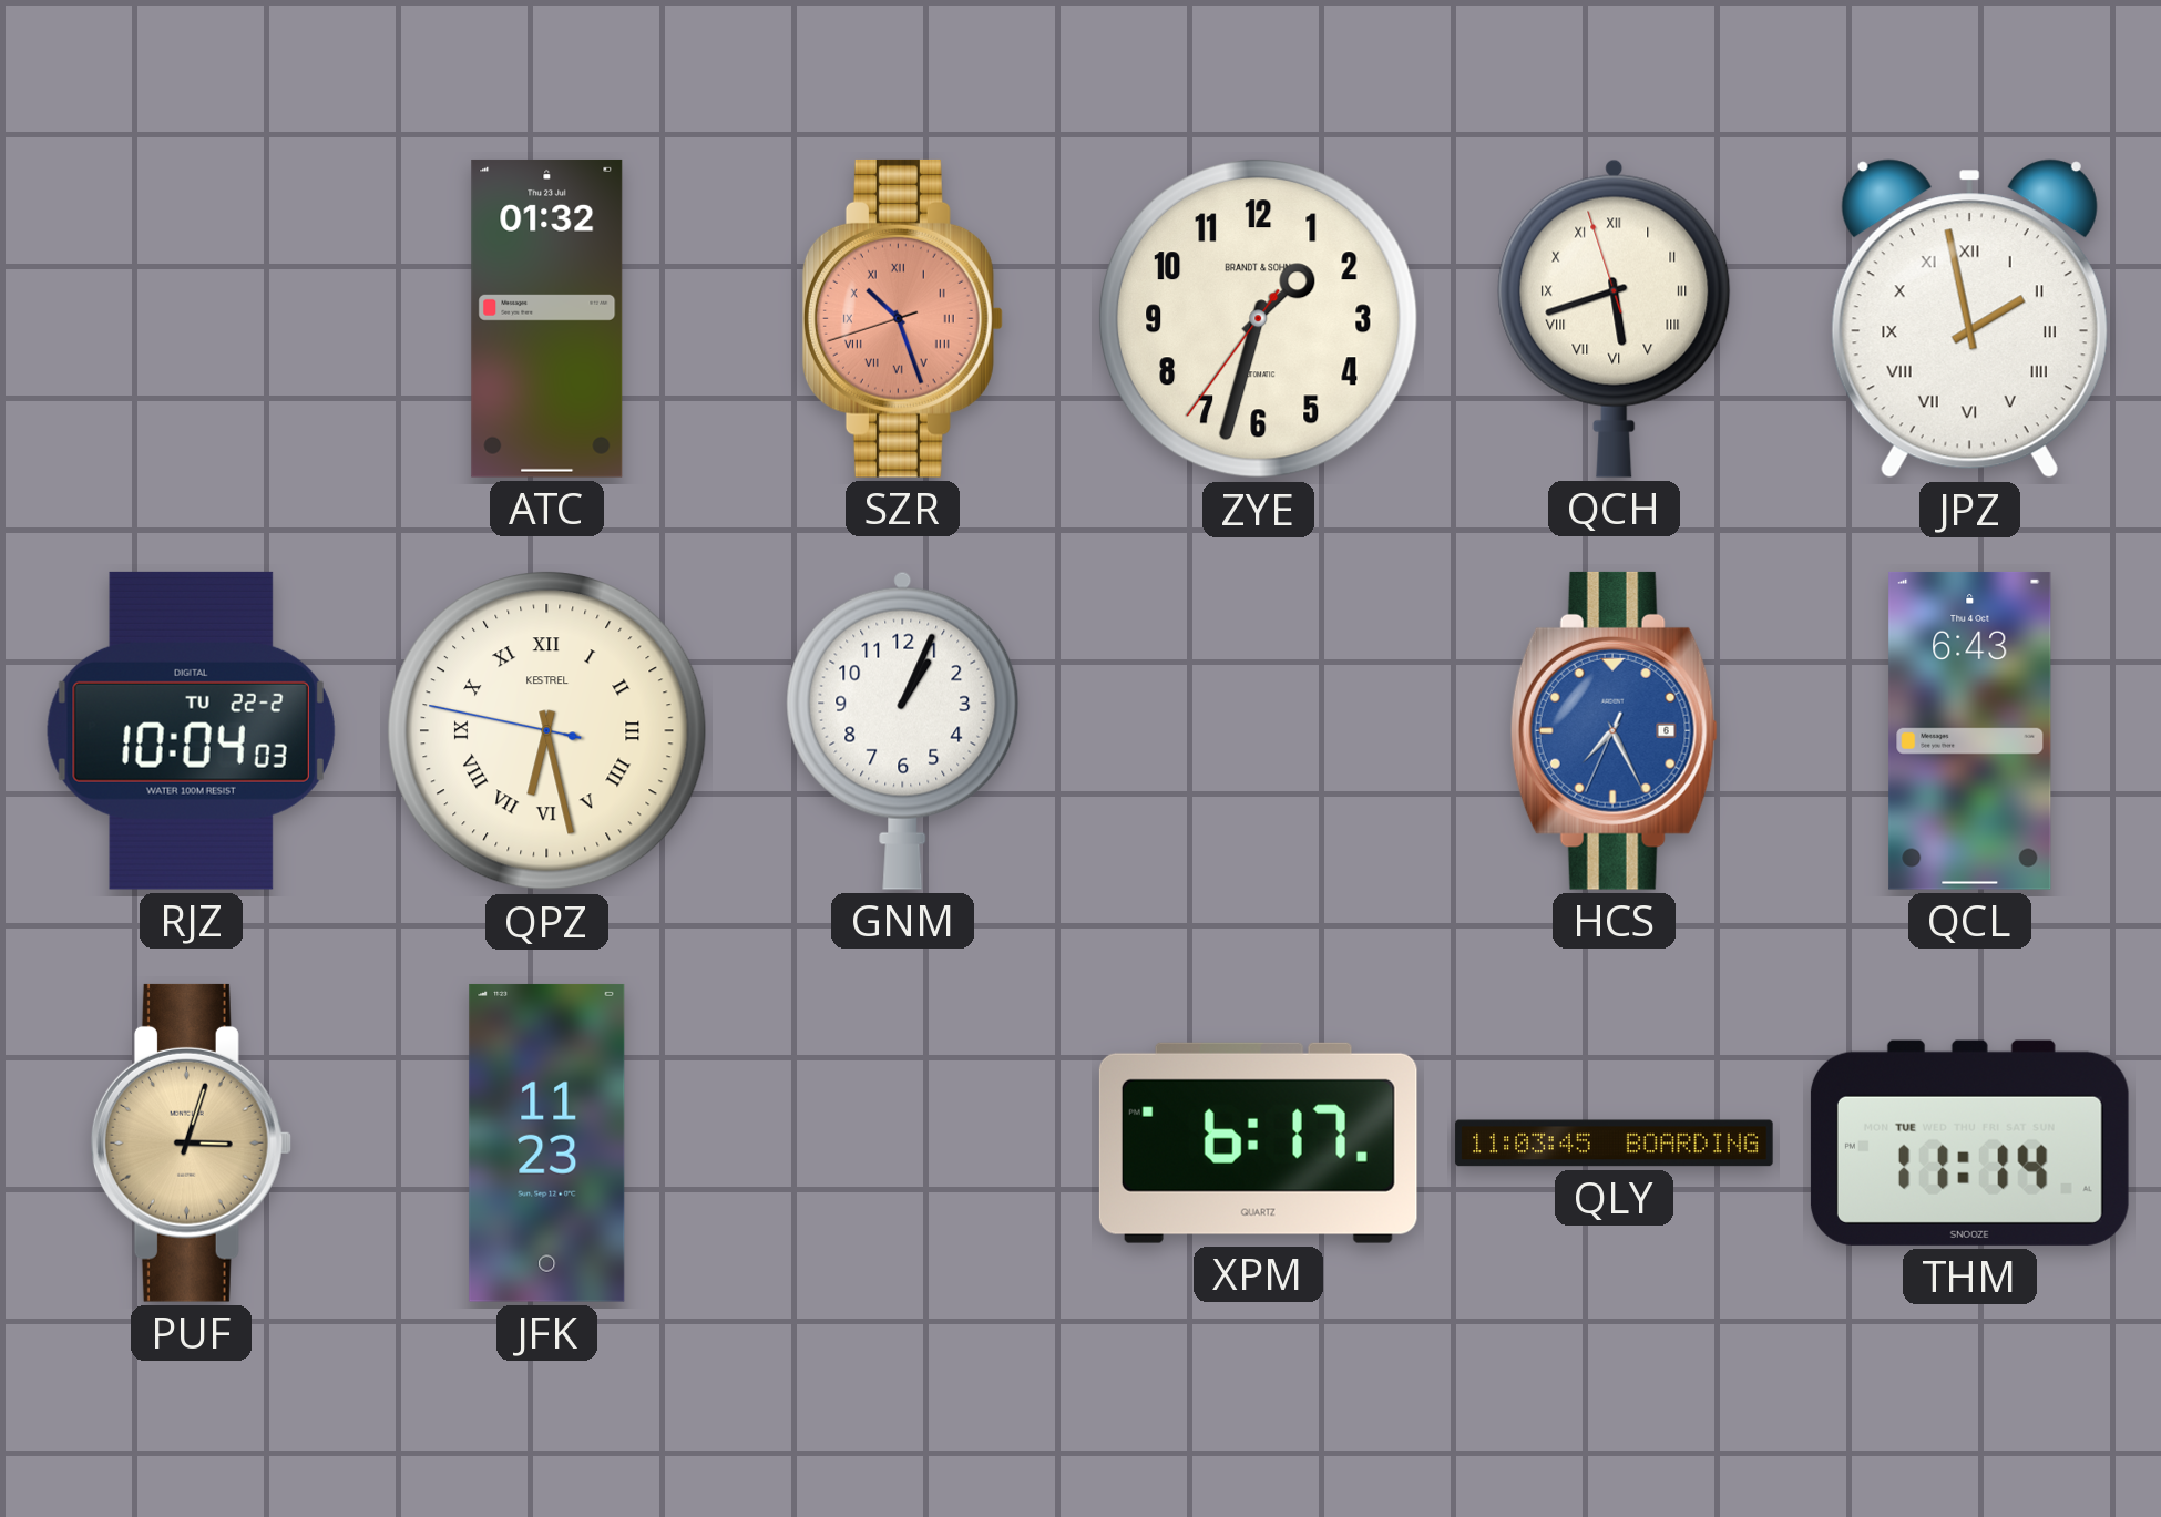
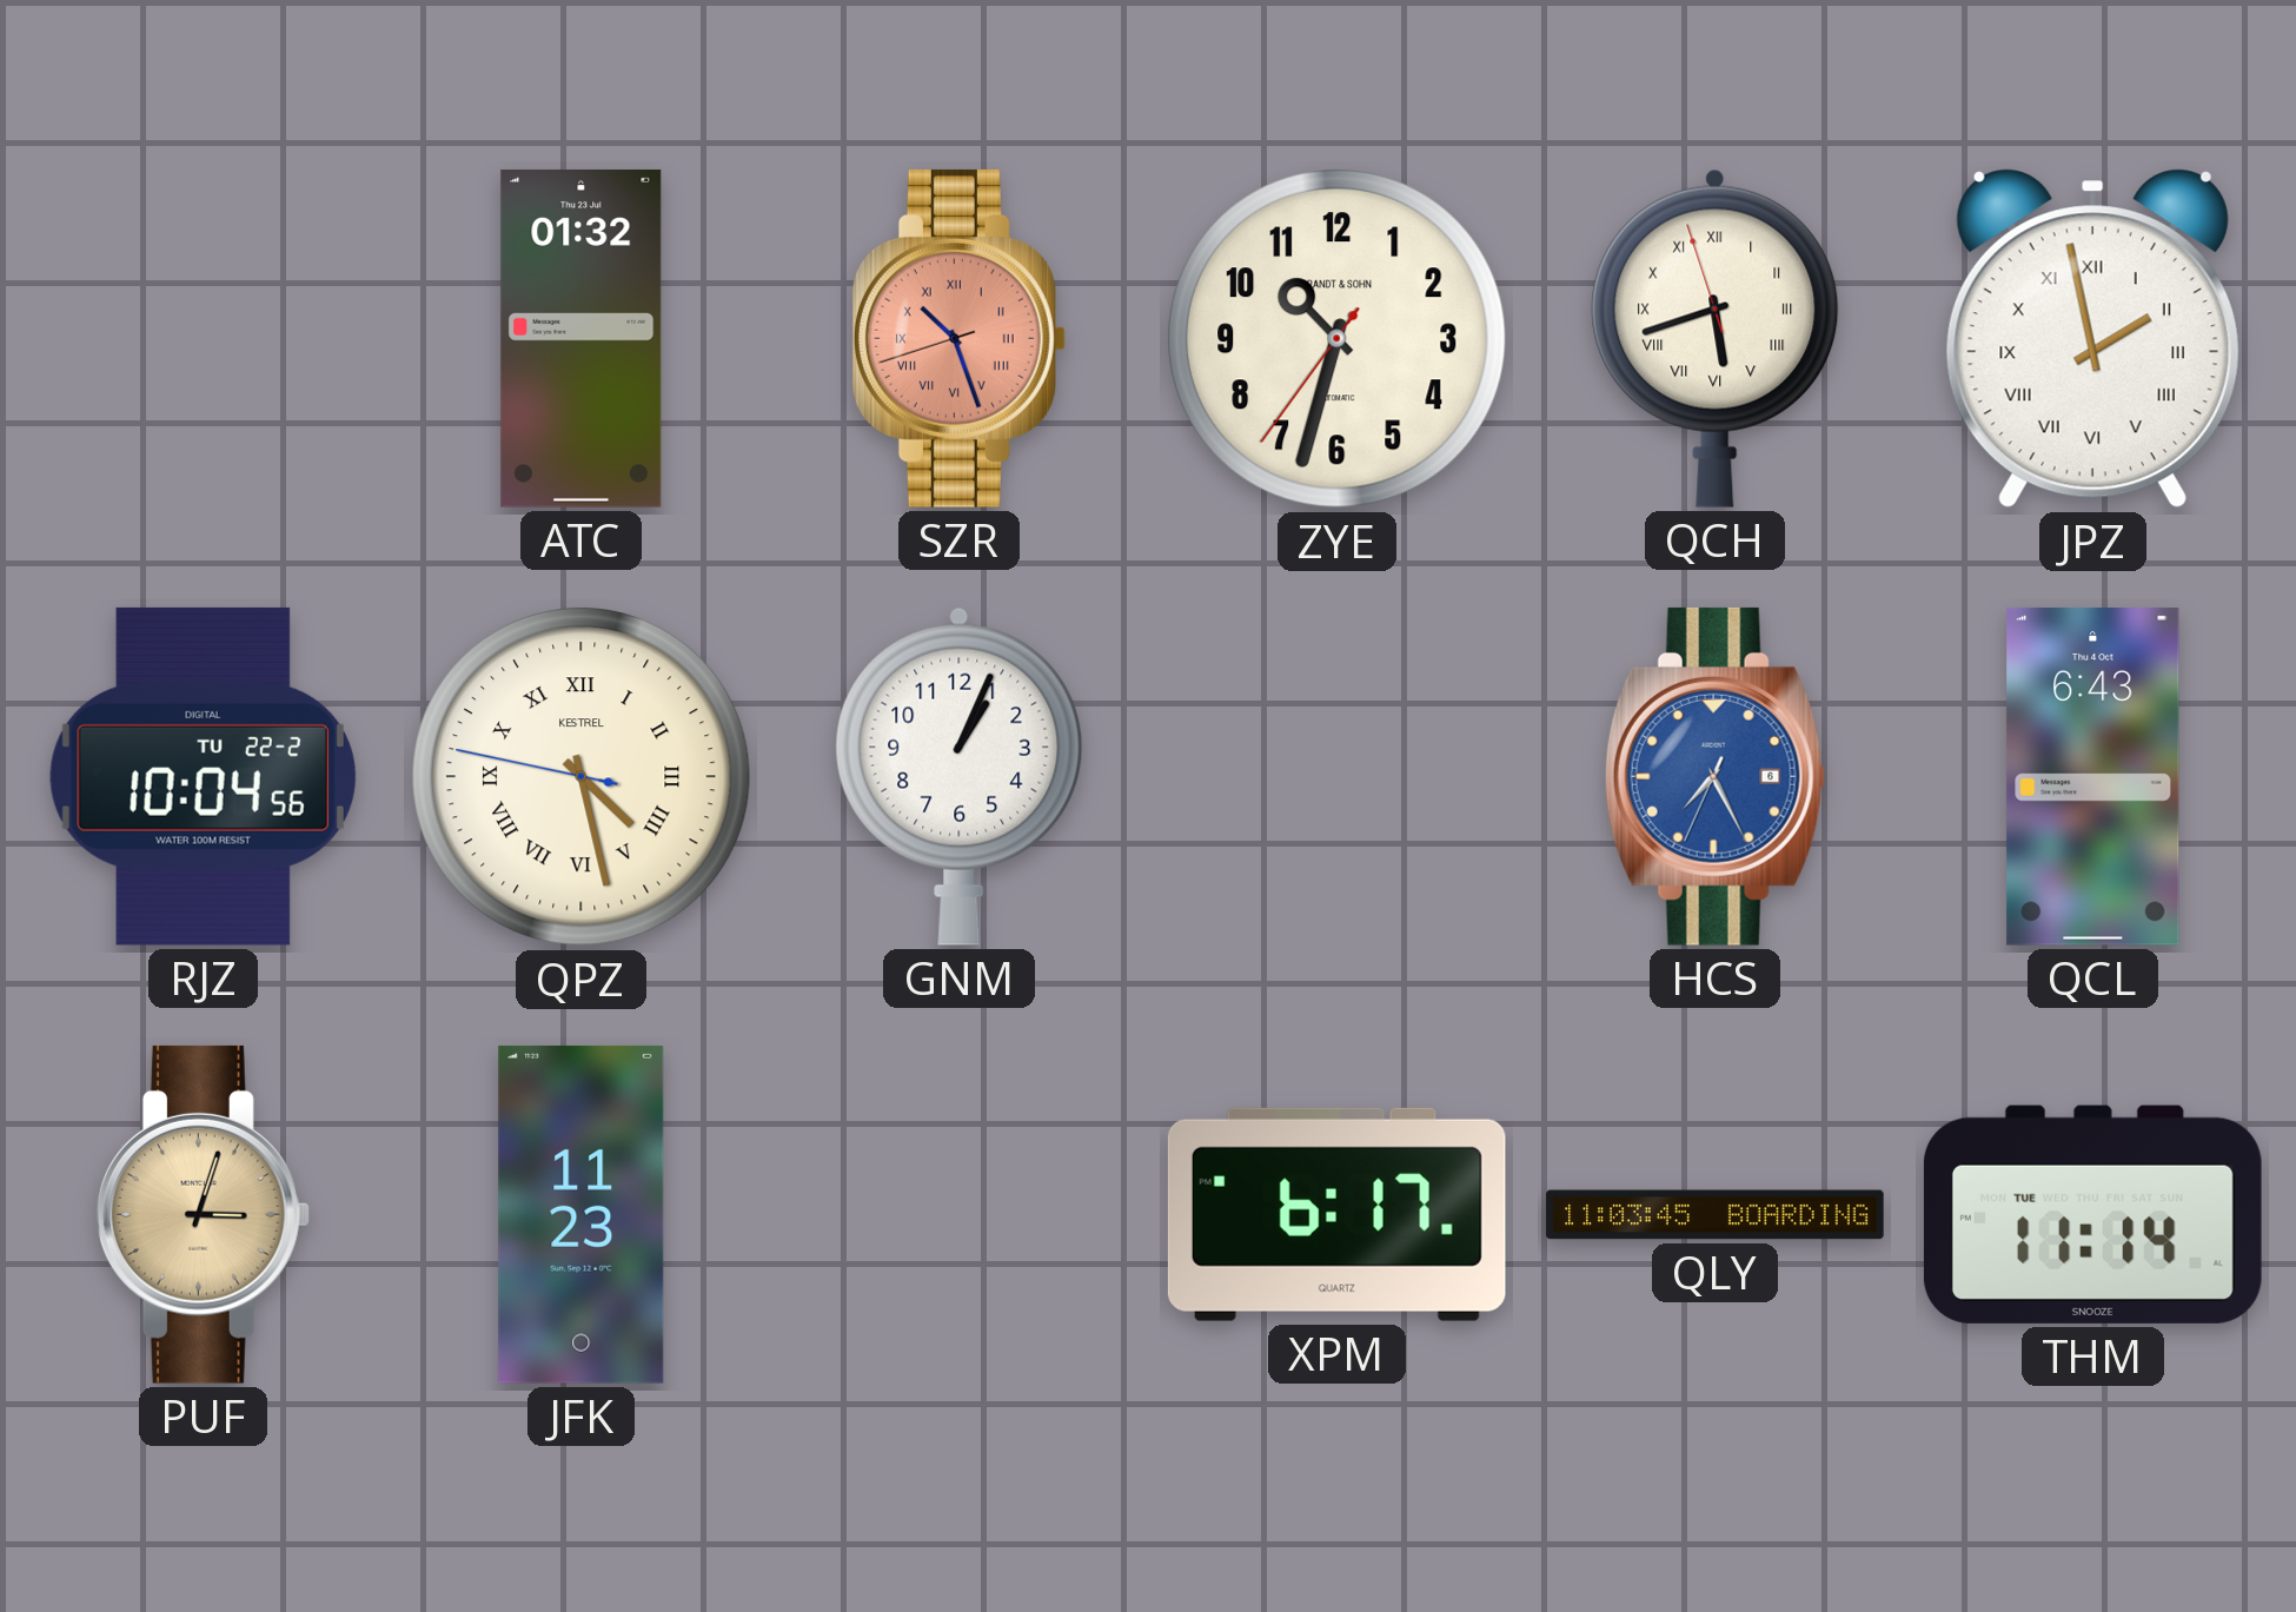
ZYE: 1:32 -> 10:32 (1338, 339)
RJZ: 10:04:03 -> 10:04:56 (203, 776)
QPZ: 6:27 -> 4:27 (582, 777)
